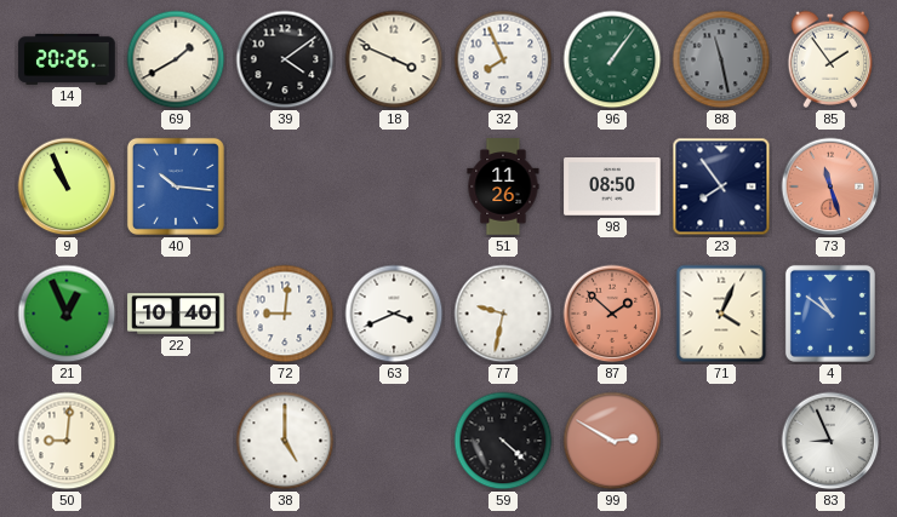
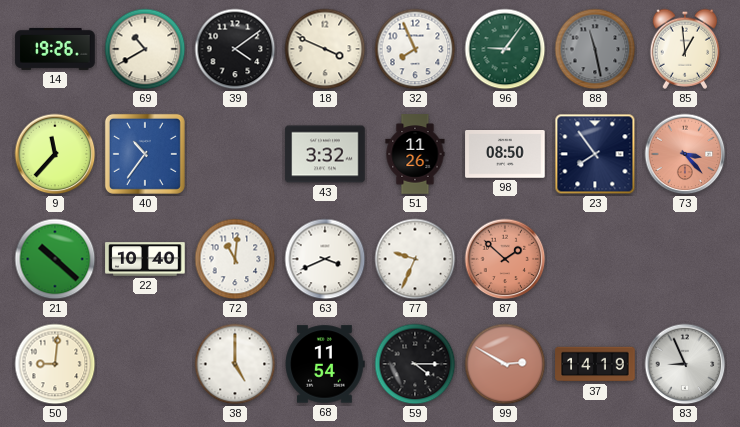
14: 20:26 -> 19:26 (55, 49)
69: 1:40 -> 10:40 (145, 49)
96: 1:06 -> 9:06 (505, 49)
85: 1:54 -> 12:59 (685, 49)
9: 10:56 -> 11:37 (55, 154)
40: 10:16 -> 10:36 (145, 154)
43: none -> 3:32 (325, 154)
73: 11:27 -> 3:23 (685, 154)
21: 12:56 -> 10:22 (55, 259)
72: 9:01 -> 11:01 (235, 259)
77: 9:32 -> 9:34 (415, 259)
71: 4:04 -> none (721, 314)
4: 10:51 -> none (830, 314)
68: none -> 11:54 (325, 364)
59: 4:22 -> 4:15 (415, 364)
37: none -> 14:19 (595, 364)
